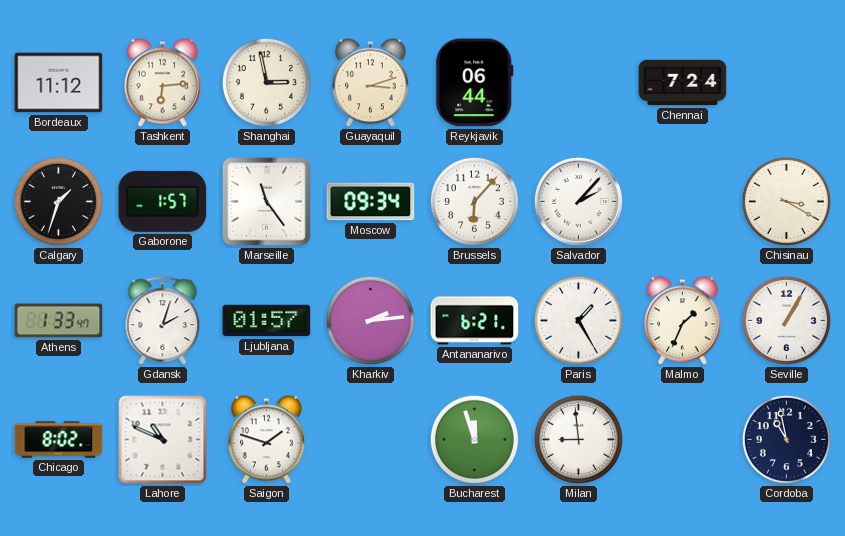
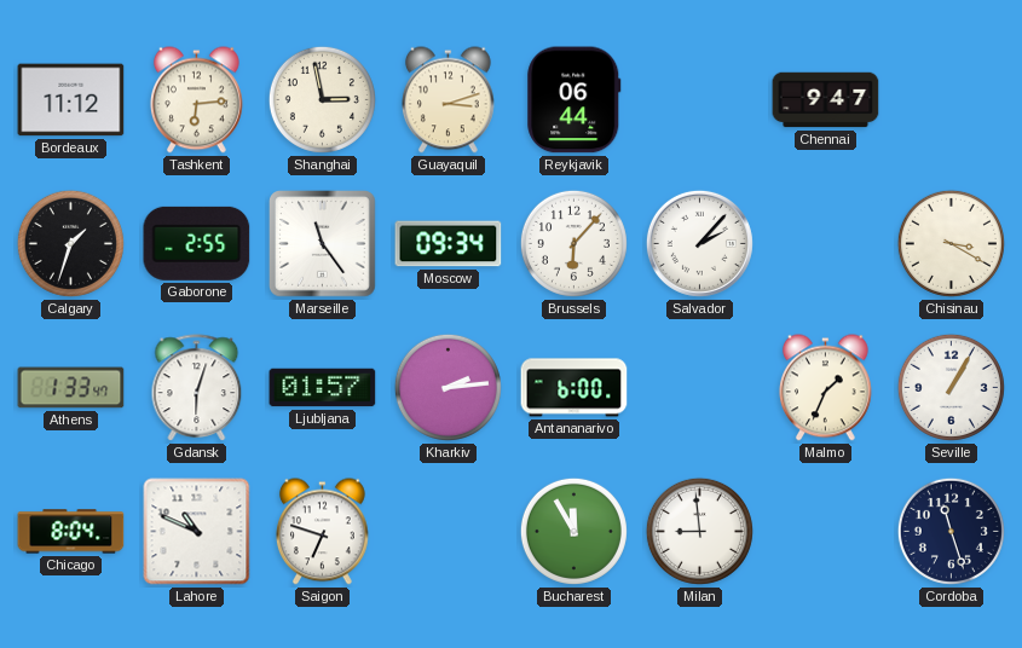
Chennai: 7:24 -> 9:47 (826, 100)
Gaborone: 1:57 -> 2:55 (197, 243)
Gdansk: 2:03 -> 6:03 (197, 388)
Antananarivo: 6:21 -> 6:00 (574, 388)
Paris: 1:25 -> none (578, 320)
Chicago: 8:02 -> 8:04 (71, 532)
Saigon: 1:48 -> 6:48 (323, 532)
Bucharest: 11:57 -> 11:55 (573, 531)
Cordoba: 10:58 -> 11:27 (951, 531)
